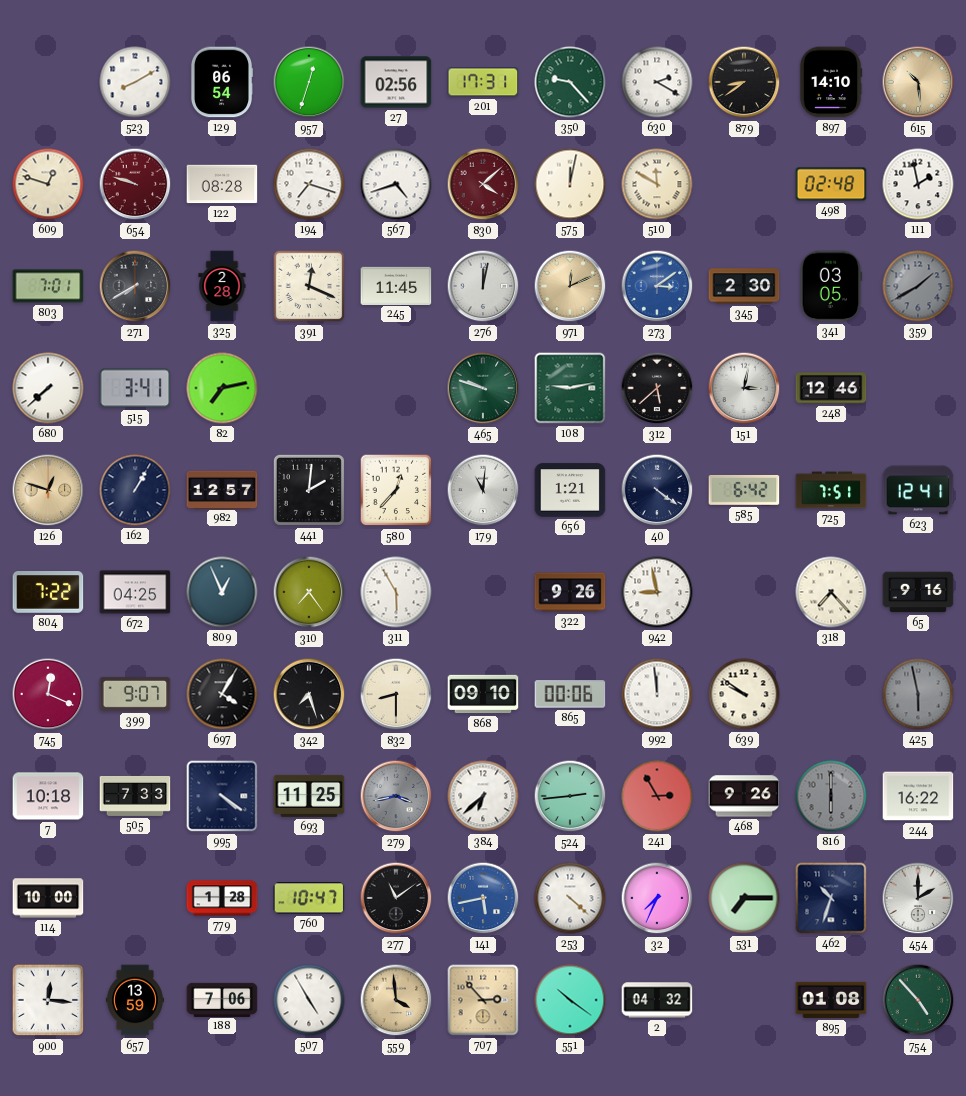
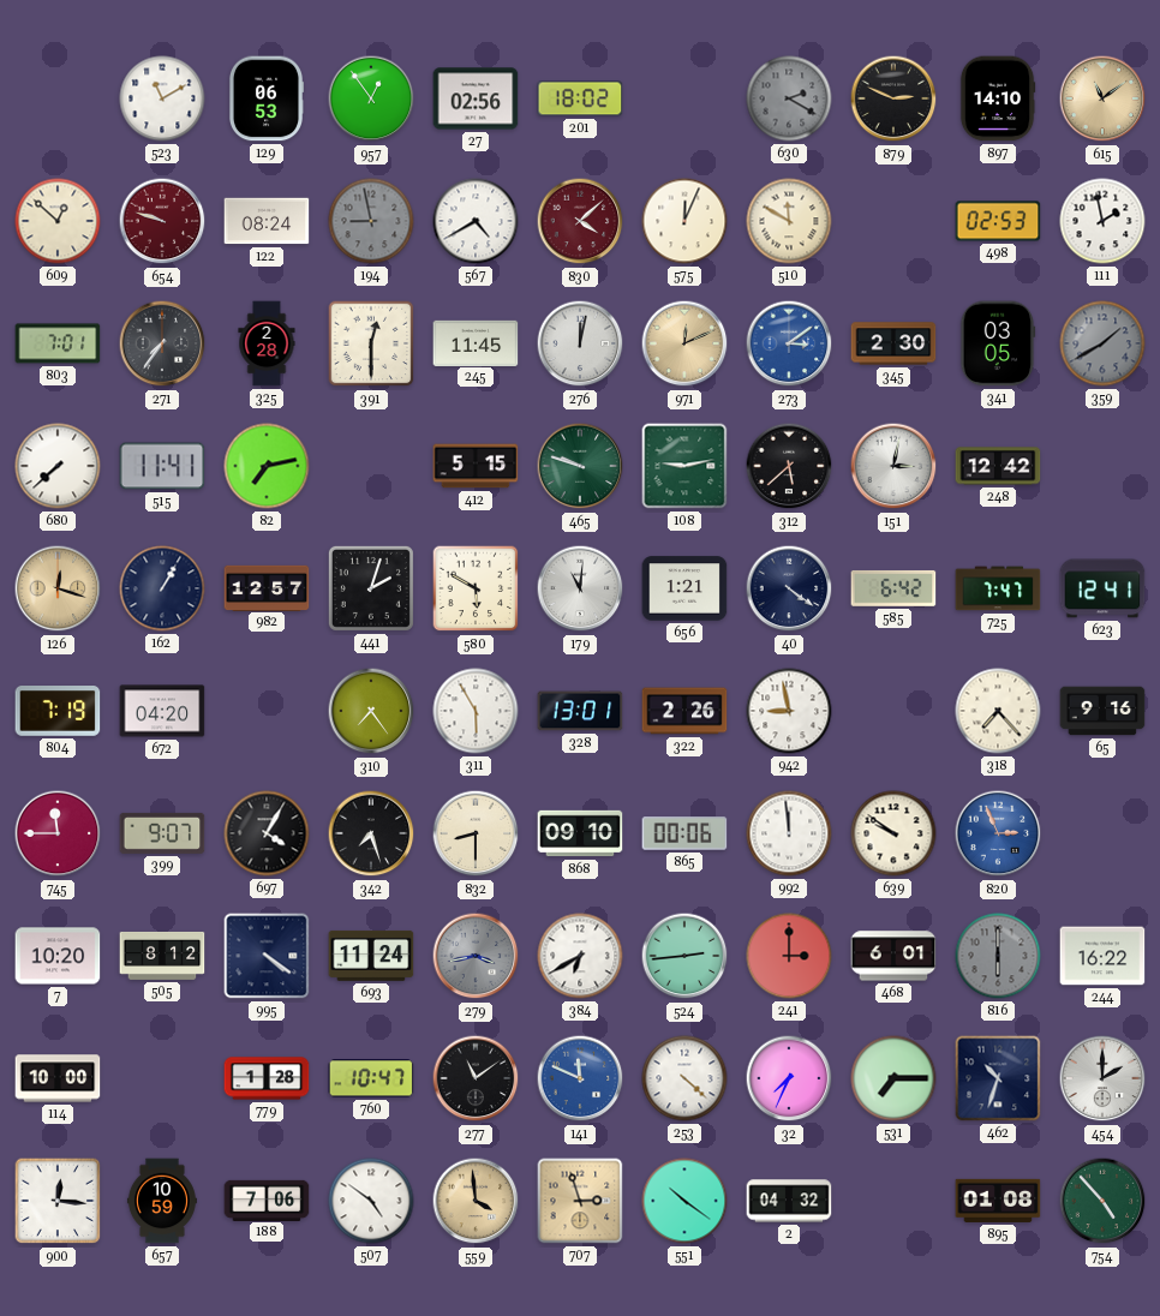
523: 8:10 -> 11:10 (162, 98)
129: 06:54 -> 06:53 (265, 98)
957: 12:33 -> 12:54 (371, 98)
201: 17:31 -> 18:02 (580, 98)
350: 9:23 -> none (570, 82)
630 dial: white -> grey (789, 98)
879: 8:39 -> 2:49 (893, 98)
615: 10:29 -> 11:09 (1102, 98)
609: 12:48 -> 12:52 (58, 221)
122: 08:28 -> 08:24 (267, 221)
194: 7:18 -> 8:58 (371, 221)
194 dial: white -> grey (371, 221)
567: 4:42 -> 4:40 (476, 221)
575: 12:02 -> 12:04 (684, 221)
498: 02:48 -> 02:53 (998, 221)
271: 7:40 -> 7:36 (162, 343)
391: 12:19 -> 12:30 (371, 343)
515: 3:41 -> 11:41 (162, 466)
412: none -> 5:15 (476, 466)
248: 12:46 -> 12:42 (998, 466)
126: 12:48 -> 12:18 (58, 588)
441: 2:01 -> 2:03 (371, 588)
580: 12:37 -> 5:50 (476, 588)
725: 7:51 -> 7:47 (998, 588)
804: 7:22 -> 7:19 (58, 711)
672: 04:25 -> 04:20 (162, 711)
809: 12:56 -> none (222, 592)
328: none -> 13:01 (580, 711)
322: 9:26 -> 2:26 (684, 711)
745: 12:19 -> 11:45 (58, 833)
820: none -> 2:56 (998, 833)
425: 5:58 -> none (918, 694)
7: 10:18 -> 10:20 (58, 956)
505: 7:33 -> 8:12 (162, 956)
693: 11:25 -> 11:24 (371, 956)
384: 6:38 -> 6:40 (580, 956)
241: 2:55 -> 3:00 (789, 956)
468: 9:26 -> 6:01 (893, 956)
141: 5:43 -> 11:49 (580, 1078)
657: 13:59 -> 10:59 (162, 1201)
507: 4:55 -> 4:51 (371, 1201)
707: 2:53 -> 2:57 (580, 1201)
